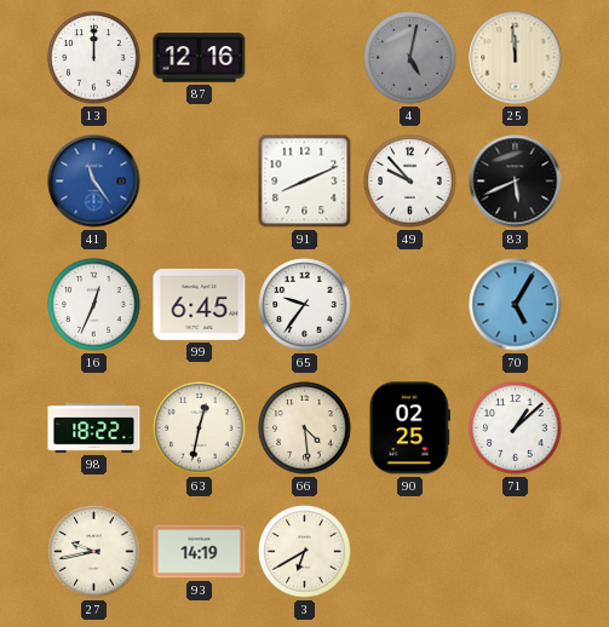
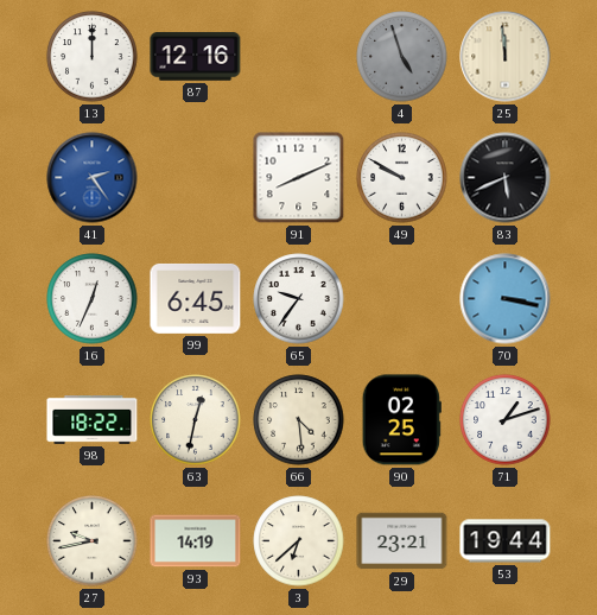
4: 5:02 -> 4:57 (402, 57)
41: 11:24 -> 2:24 (93, 178)
49: 9:53 -> 9:50 (402, 178)
70: 5:05 -> 3:17 (506, 299)
71: 1:08 -> 1:12 (506, 420)
3: 6:40 -> 6:38 (299, 541)
29: none -> 23:21 (402, 541)
53: none -> 19:44 (506, 541)
